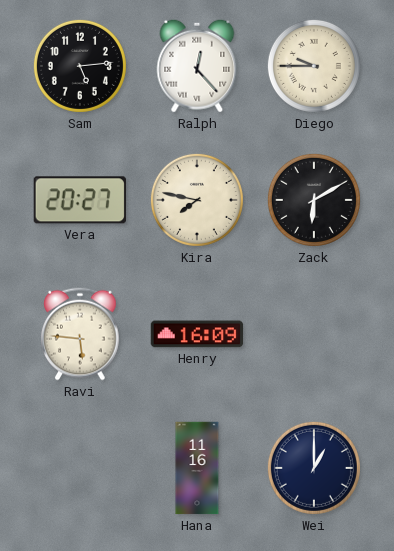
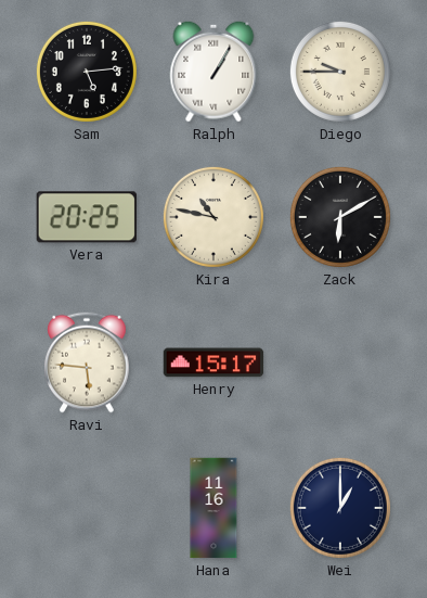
Ralph: 12:23 -> 1:05 (214, 72)
Vera: 20:27 -> 20:25 (87, 217)
Kira: 7:47 -> 10:47 (214, 217)
Henry: 16:09 -> 15:17 (214, 362)
